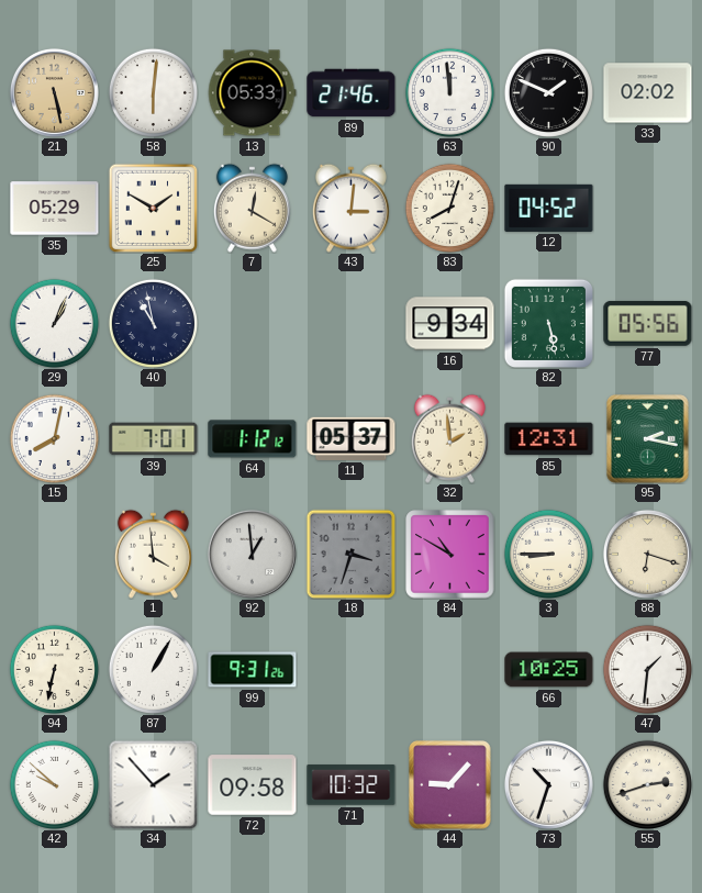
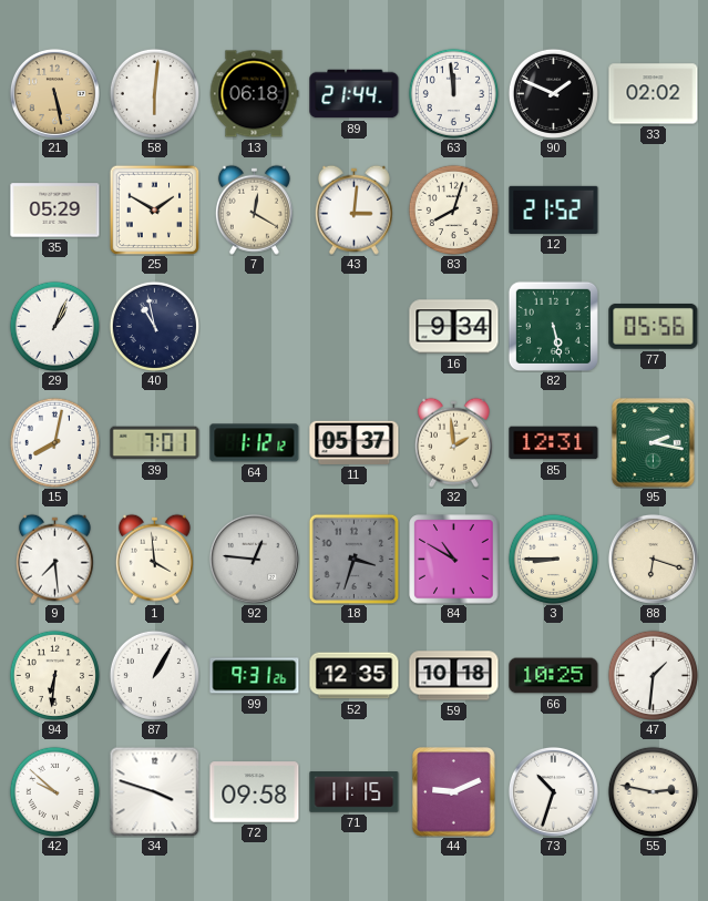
13: 05:33 -> 06:18 (254, 94)
89: 21:46 -> 21:44 (355, 94)
12: 04:52 -> 21:52 (554, 209)
9: none -> 7:29 (54, 559)
92: 12:59 -> 12:46 (254, 559)
94: 6:32 -> 6:31 (54, 675)
52: none -> 12:35 (355, 676)
59: none -> 10:18 (454, 676)
34: 1:53 -> 3:48 (154, 791)
71: 10:32 -> 11:15 (355, 792)
44: 9:07 -> 9:11 (454, 792)
55: 2:42 -> 2:47 (653, 791)
